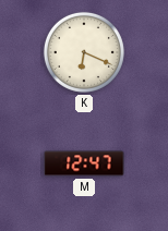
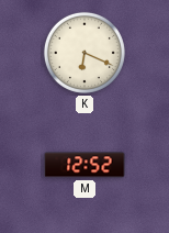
M: 12:47 -> 12:52 (84, 165)
